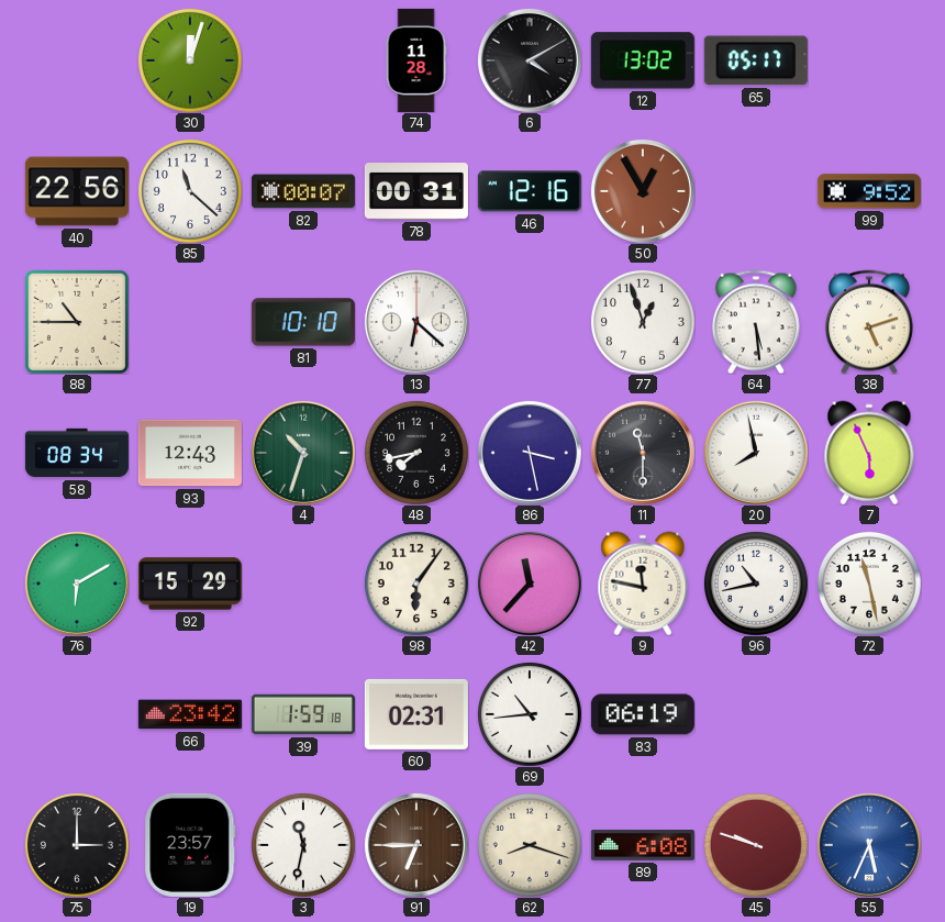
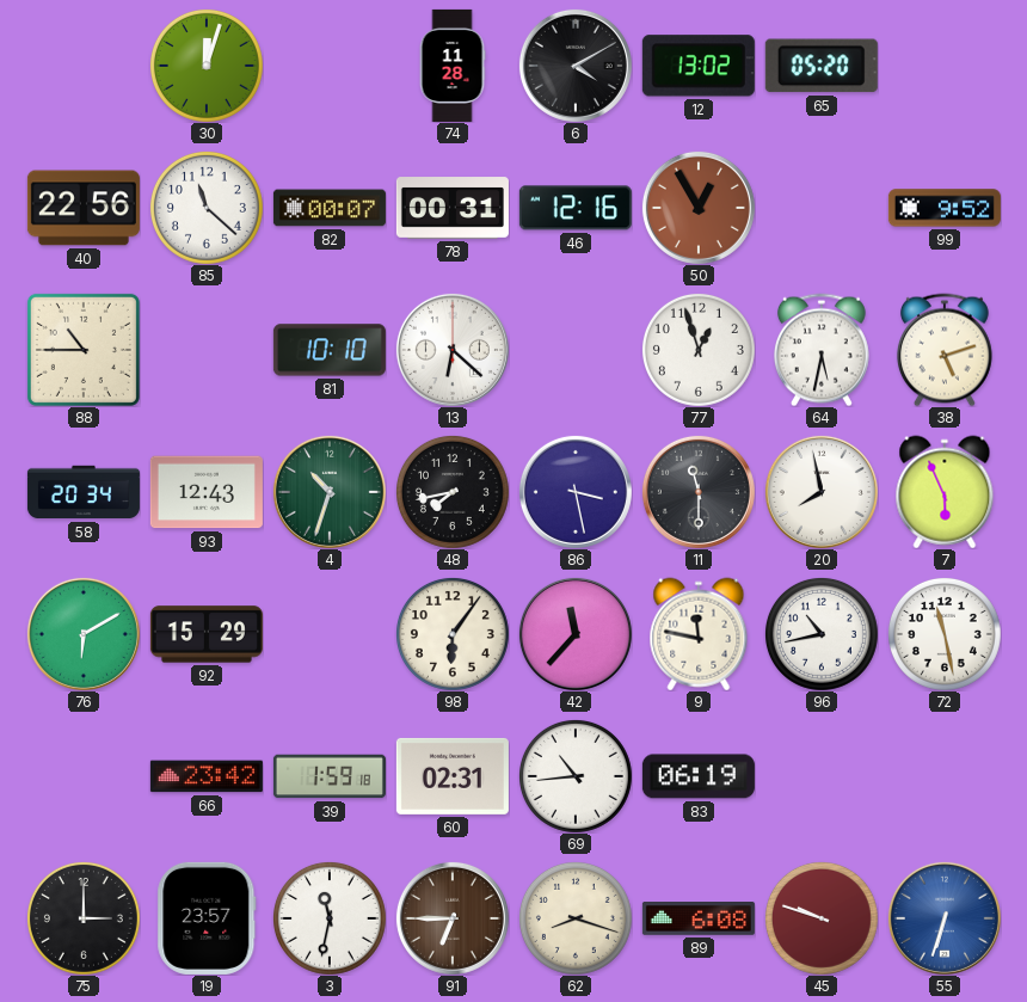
65: 05:17 -> 05:20 (822, 66)
64: 5:29 -> 5:32 (822, 350)
58: 08:34 -> 20:34 (84, 492)
55: 5:34 -> 6:33 (945, 918)
